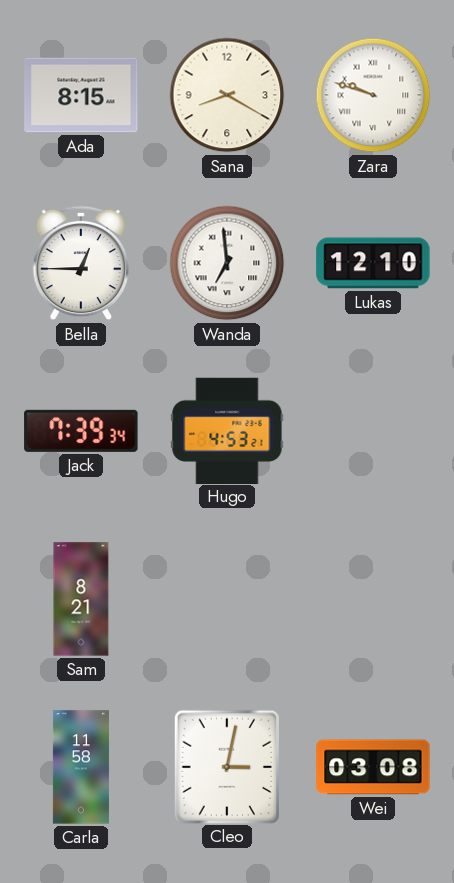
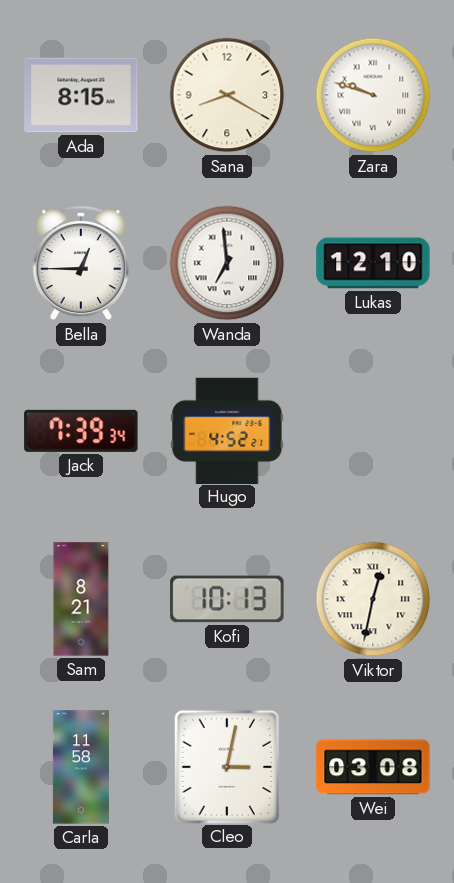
Hugo: 4:53 -> 4:52 (227, 430)
Kofi: none -> 10:13 (227, 599)
Viktor: none -> 12:32 (373, 599)
